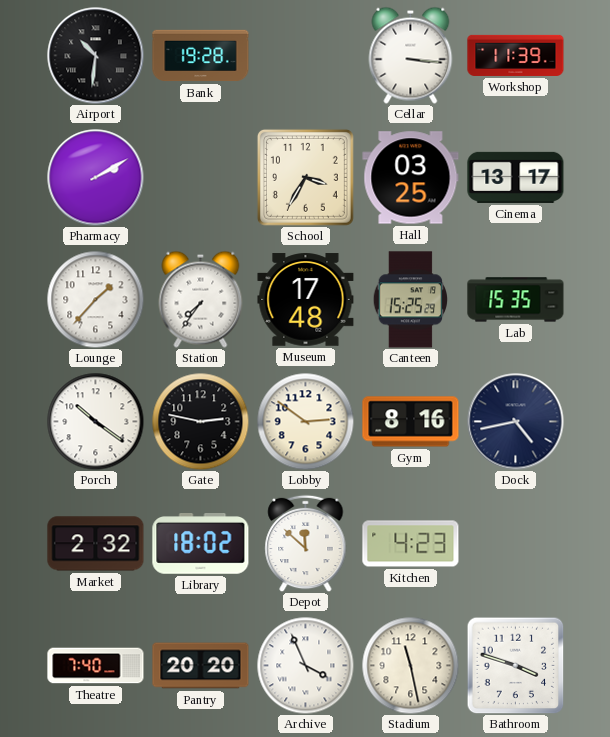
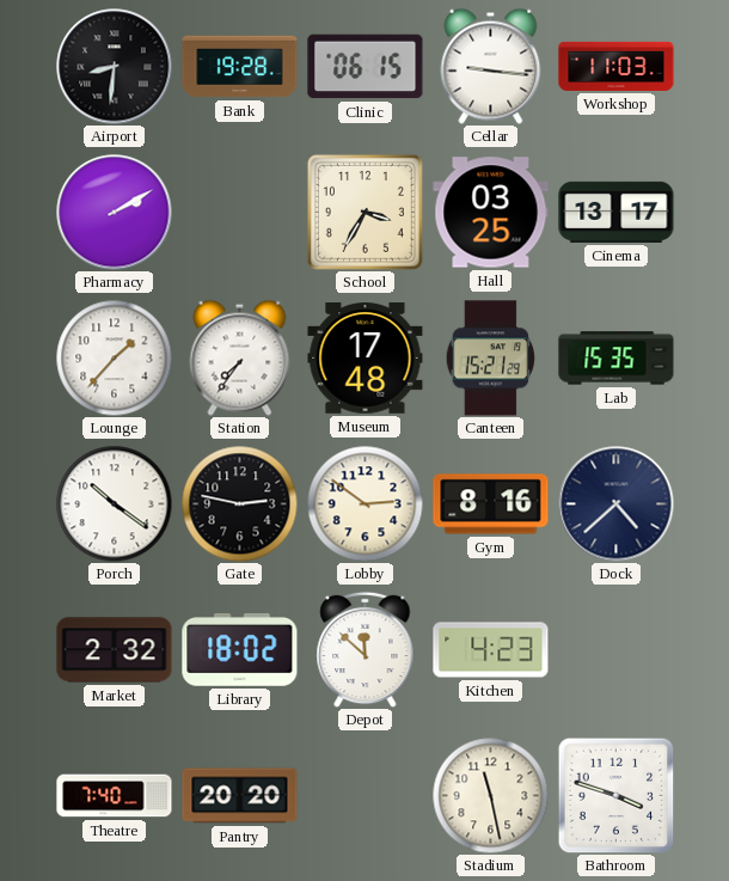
Airport: 10:31 -> 8:31 (115, 67)
Clinic: none -> 06:15 (366, 67)
Cellar: 3:16 -> 9:16 (491, 66)
Workshop: 11:39 -> 11:03 (617, 66)
Canteen: 15:25 -> 15:21 (491, 359)
Dock: 4:43 -> 4:38 (617, 504)
Archive: 3:56 -> none (305, 665)
